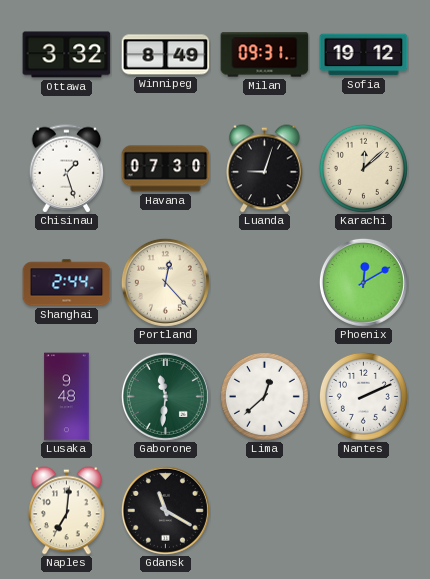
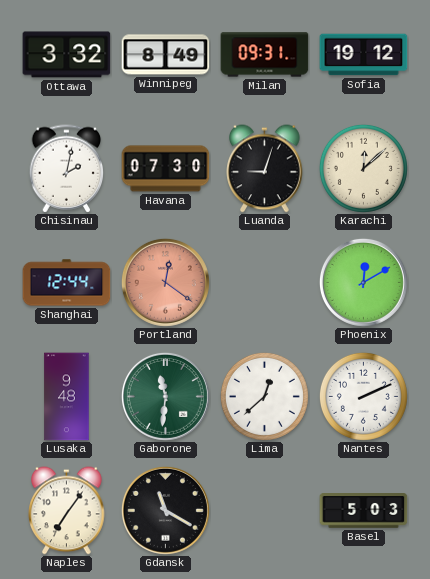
Chisinau: 1:27 -> 2:02 (67, 169)
Shanghai: 2:44 -> 12:44 (67, 283)
Portland: 12:23 -> 12:21 (165, 282)
Portland dial: cream -> salmon (165, 282)
Naples: 7:01 -> 7:06 (67, 511)
Basel: none -> 5:03 (364, 511)
